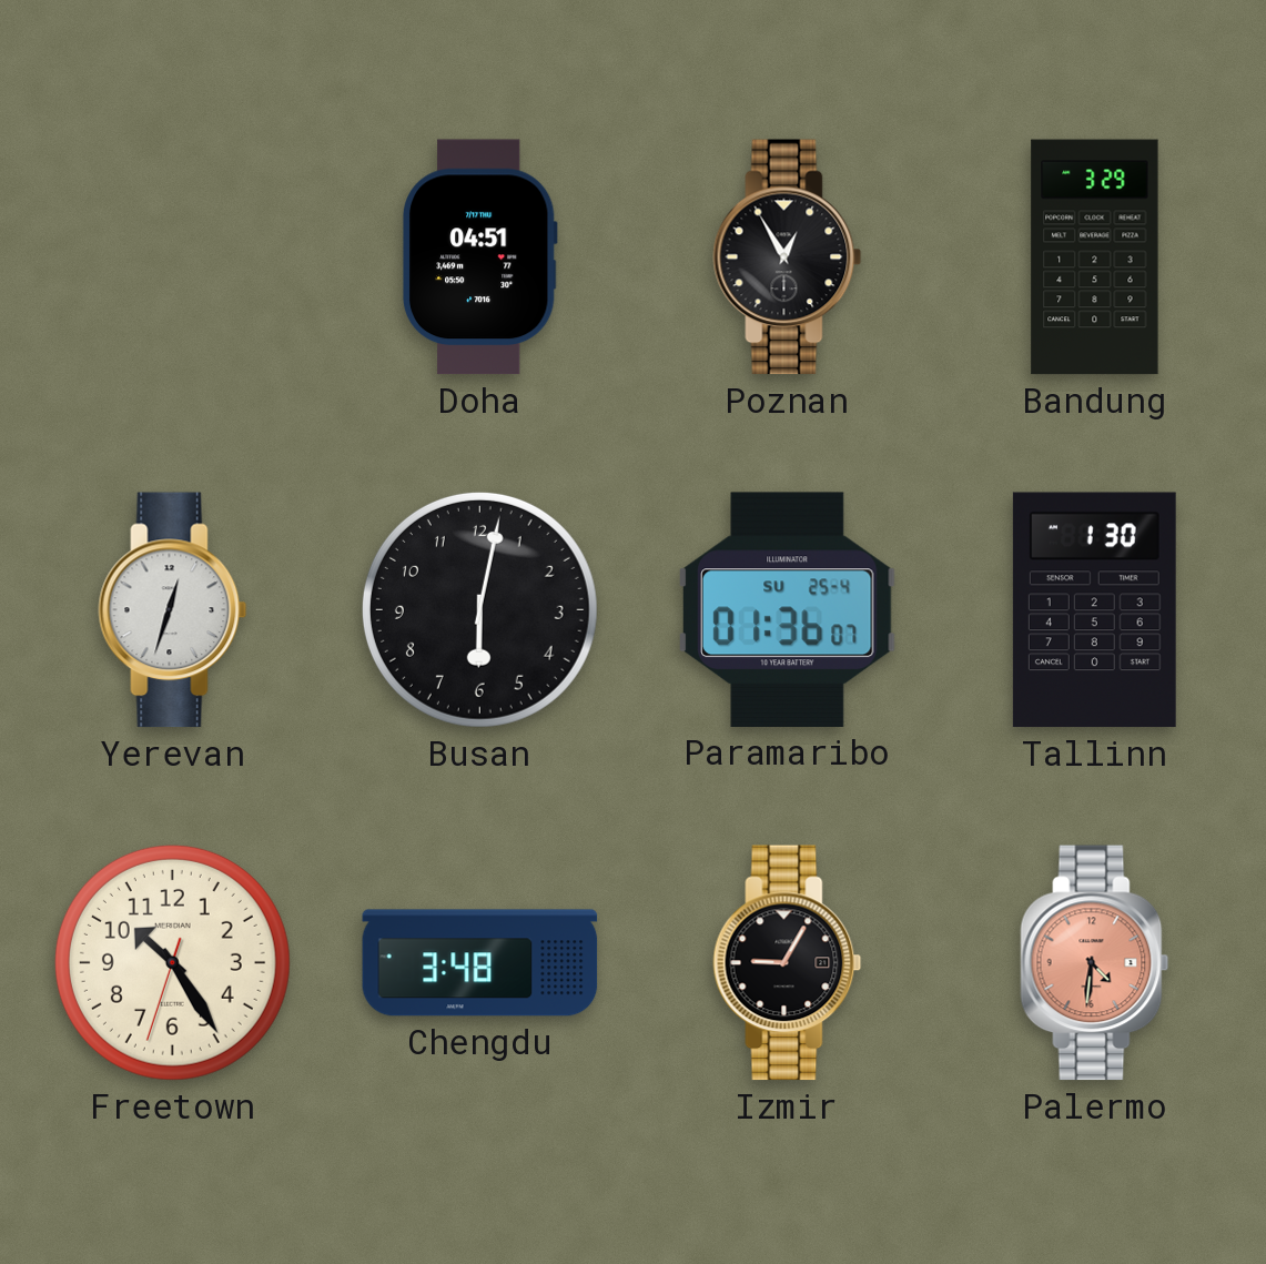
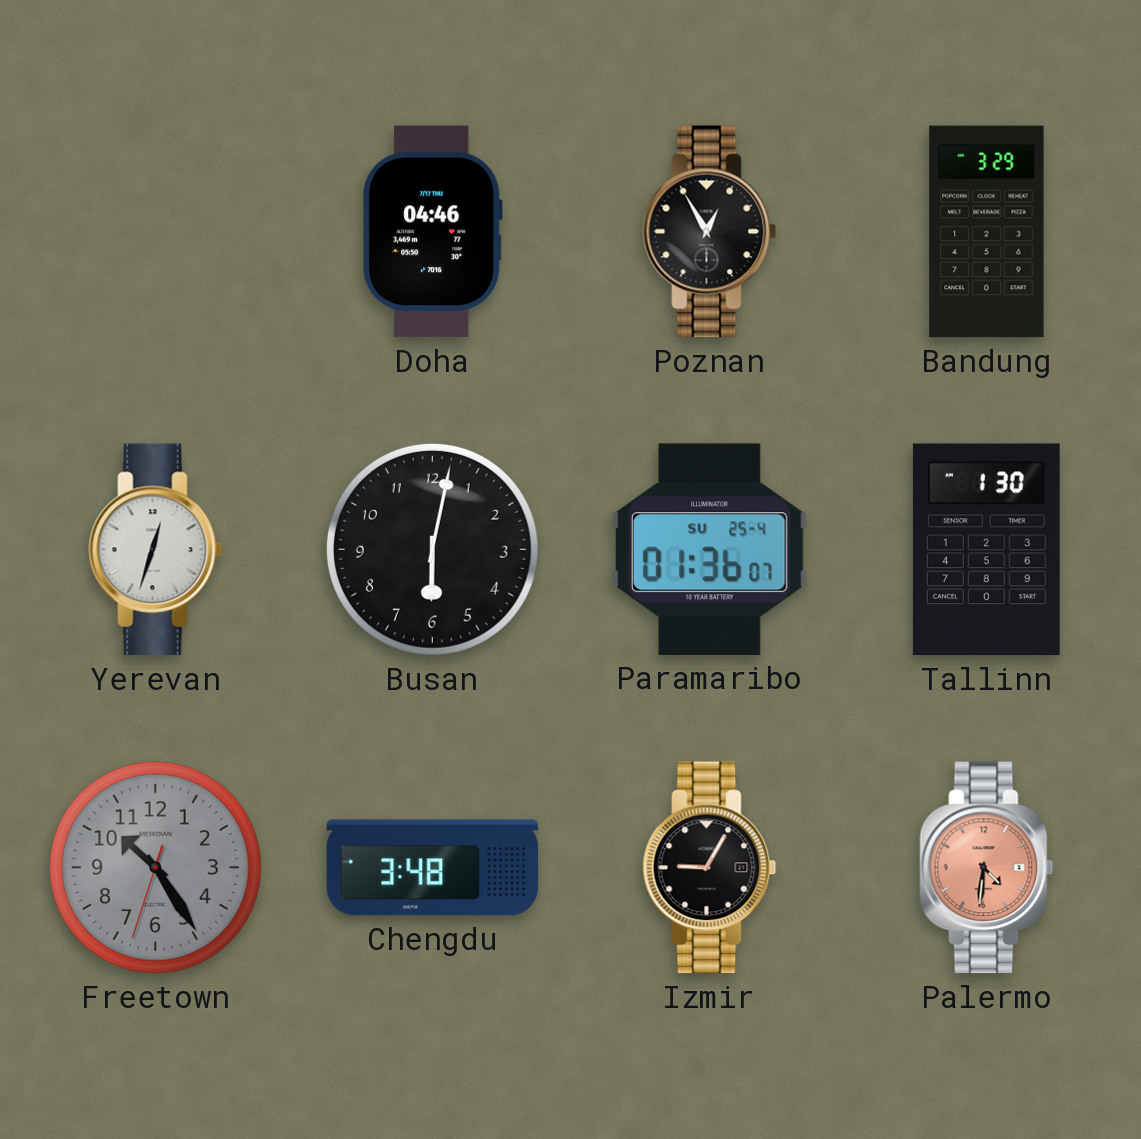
Doha: 04:51 -> 04:46 (432, 232)
Freetown dial: cream -> grey (155, 867)
